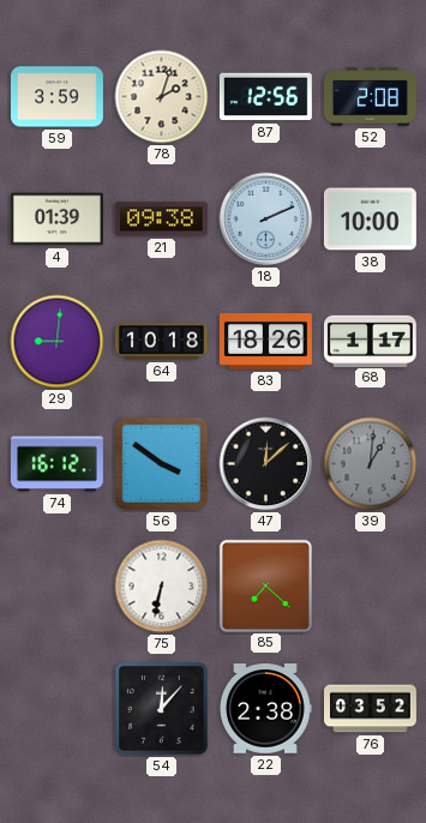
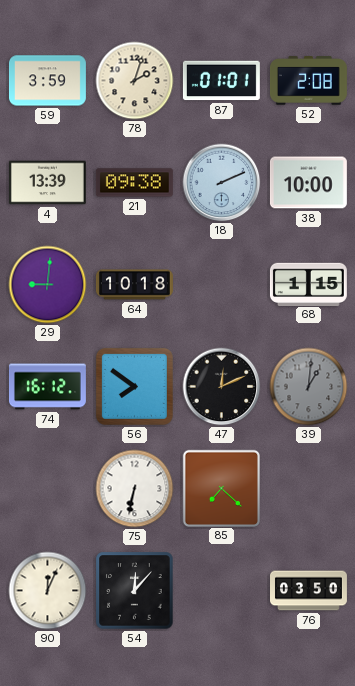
87: 12:56 -> 01:01 (221, 81)
4: 01:39 -> 13:39 (47, 183)
83: 18:26 -> none (265, 342)
68: 1:17 -> 1:15 (308, 284)
56: 3:51 -> 7:51 (134, 386)
47: 12:08 -> 12:11 (222, 387)
90: none -> 12:04 (48, 591)
22: 2:38 -> none (265, 709)
76: 03:52 -> 03:50 (309, 591)
